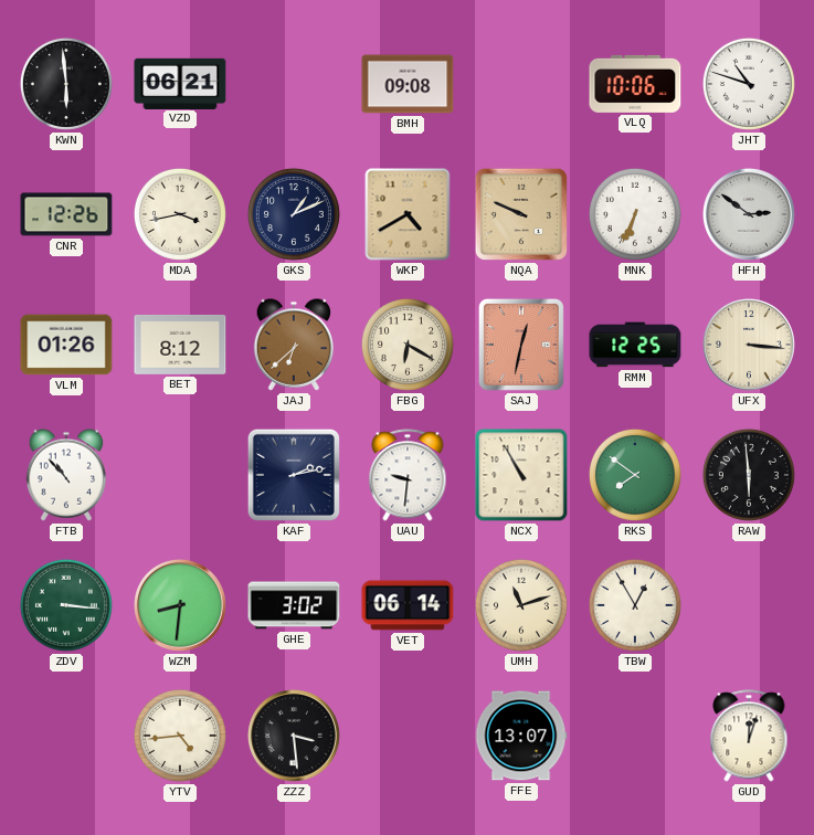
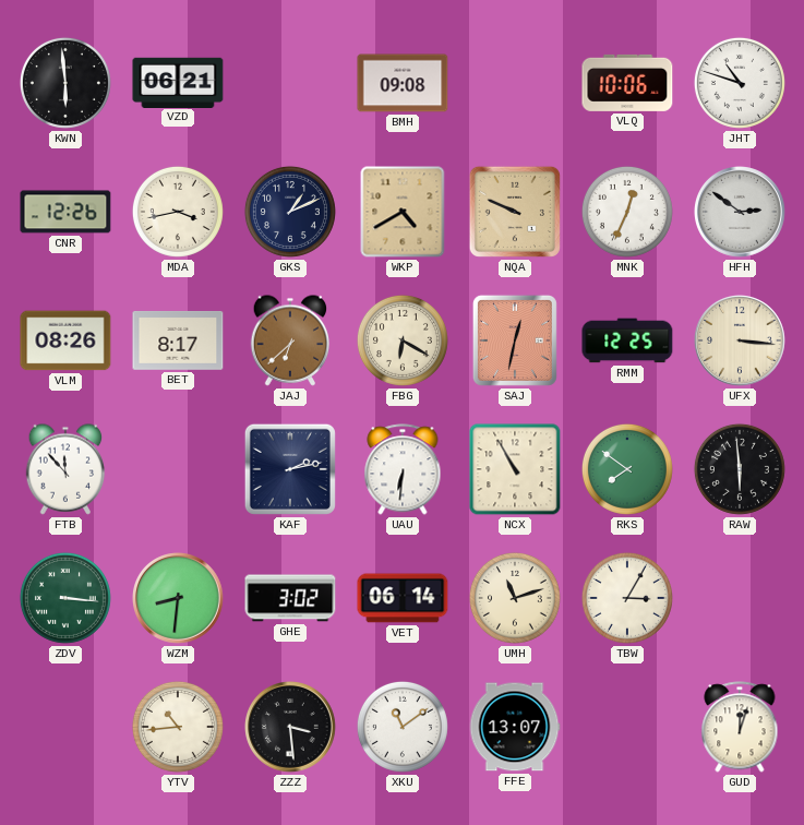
MNK: 6:34 -> 12:34 (627, 212)
VLM: 01:26 -> 08:26 (65, 340)
BET: 8:12 -> 8:17 (178, 340)
FTB: 10:53 -> 11:53 (65, 469)
UAU: 9:31 -> 6:31 (403, 469)
TBW: 12:55 -> 3:05 (627, 598)
YTV: 4:44 -> 10:44 (178, 727)
XKU: none -> 11:09 (403, 727)
